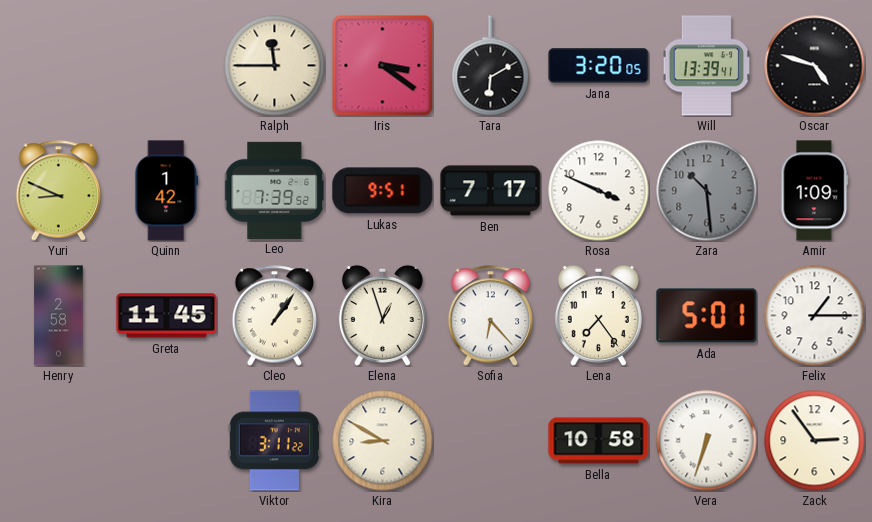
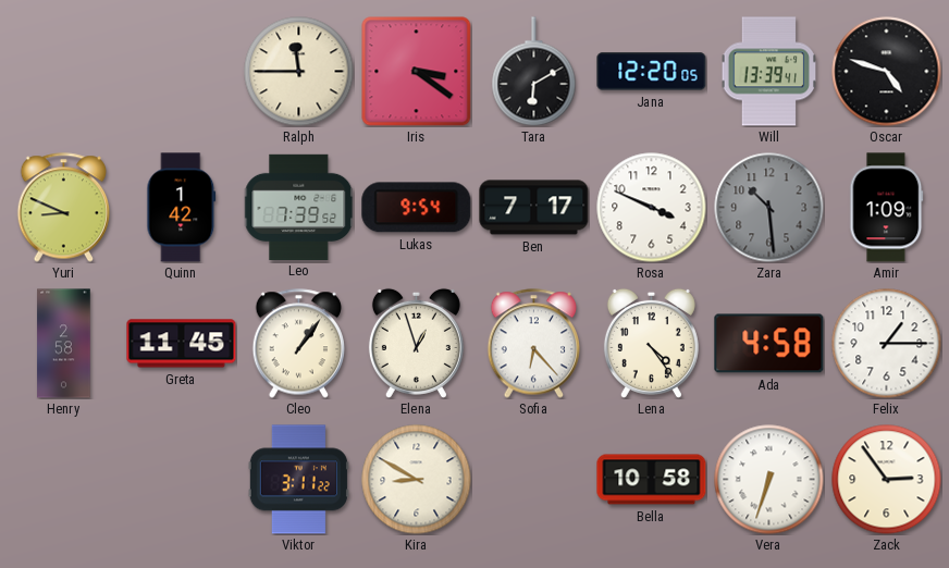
Jana: 3:20 -> 12:20 (652, 72)
Lukas: 9:51 -> 9:54 (417, 208)
Lena: 7:24 -> 4:24 (651, 343)
Ada: 5:01 -> 4:58 (769, 344)
